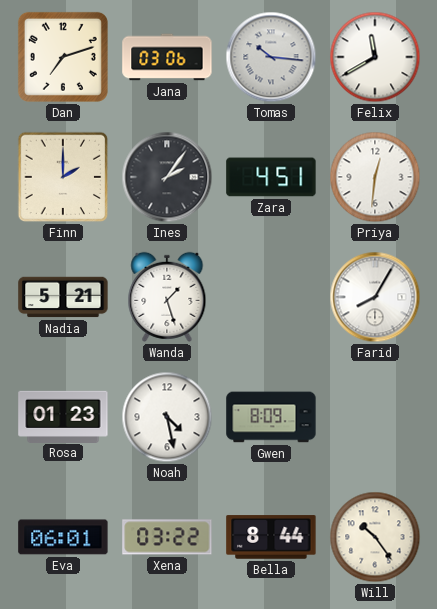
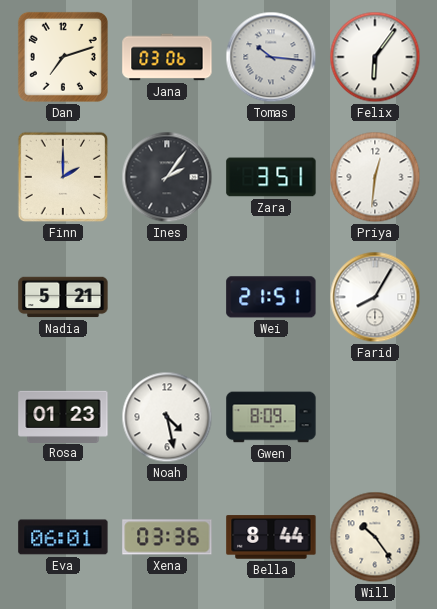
Felix: 11:40 -> 6:06 (375, 57)
Zara: 4:51 -> 3:51 (271, 177)
Wanda: 1:27 -> none (167, 297)
Wei: none -> 21:51 (271, 297)
Xena: 03:22 -> 03:36 (167, 537)
